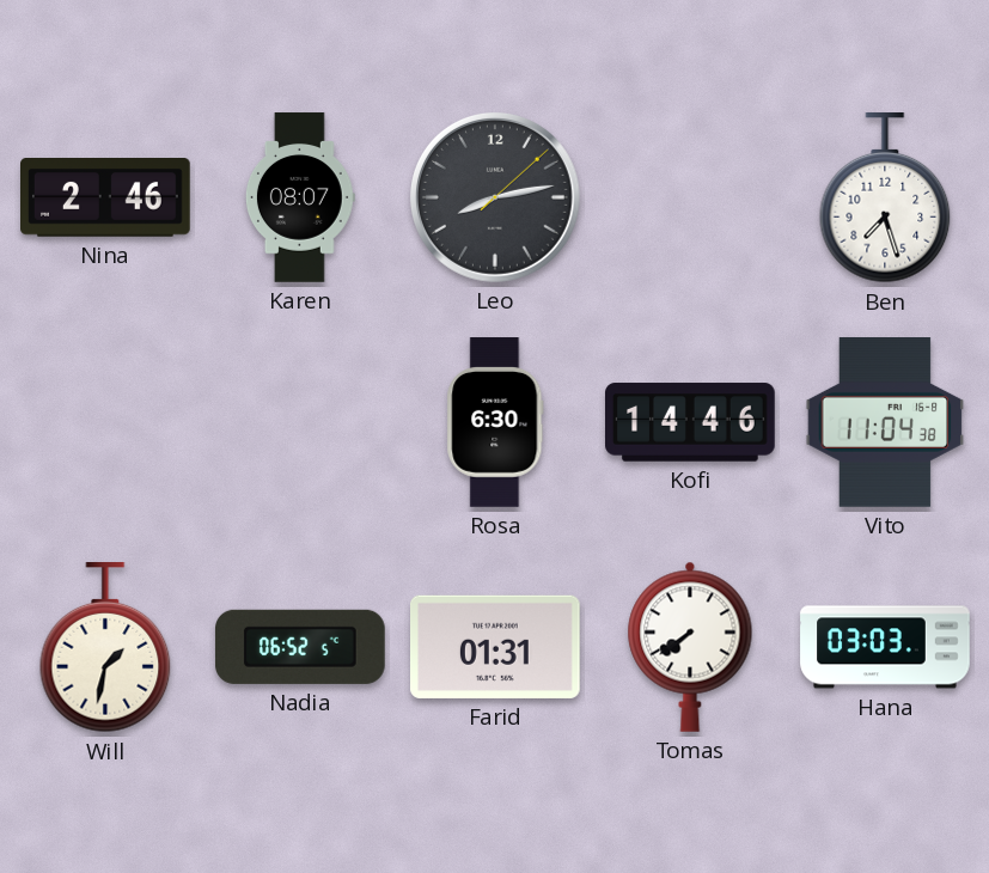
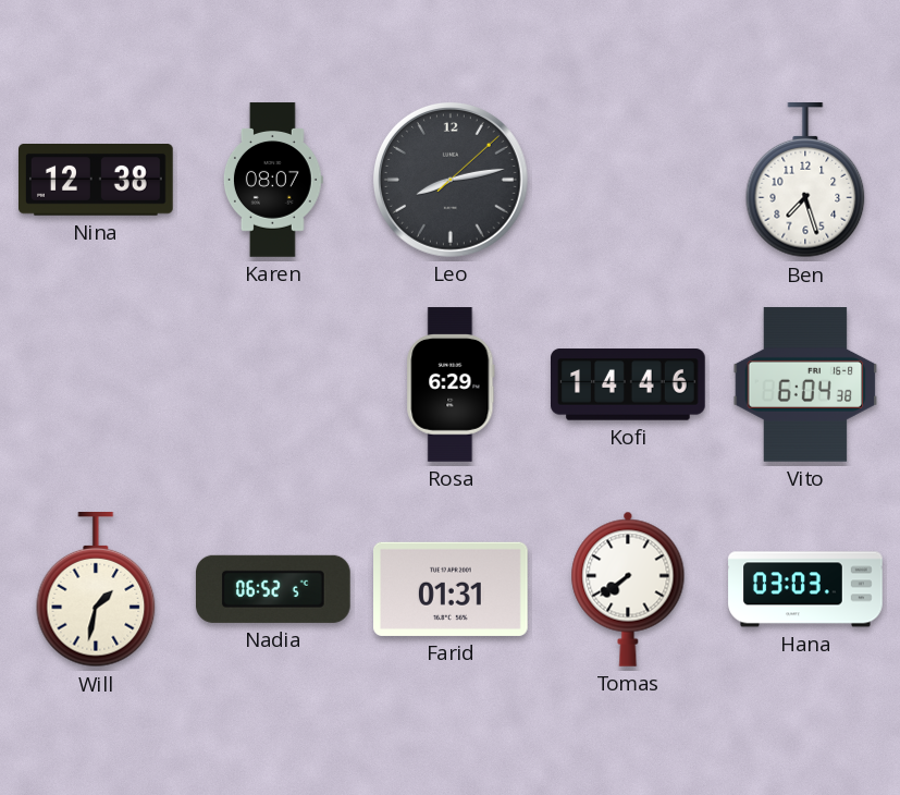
Nina: 2:46 -> 12:38 (97, 181)
Rosa: 6:30 -> 6:29 (451, 384)
Vito: 11:04 -> 6:04 (805, 386)
